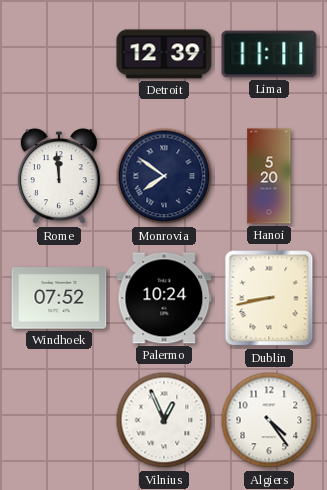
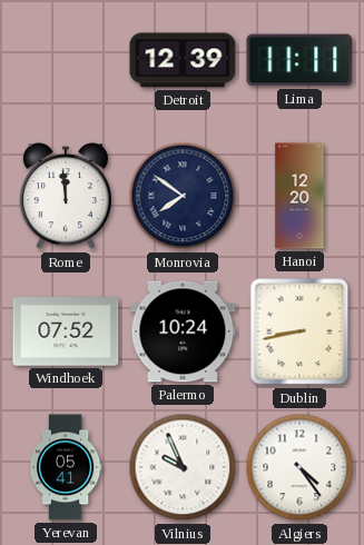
Hanoi: 5:20 -> 12:20 (299, 196)
Yerevan: none -> 05:41 (66, 467)
Vilnius: 12:56 -> 9:56 (183, 467)
